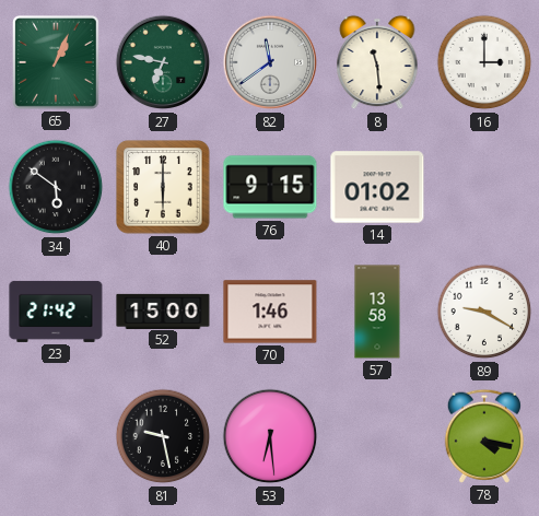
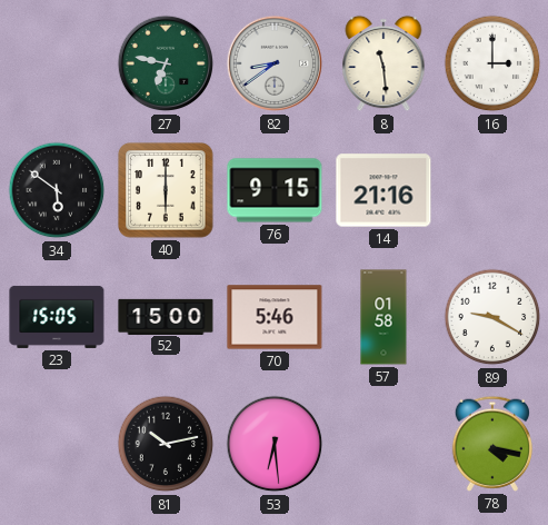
65: 1:04 -> none (57, 63)
82: 11:39 -> 8:39 (275, 63)
14: 01:02 -> 21:16 (383, 190)
23: 21:42 -> 15:05 (57, 317)
70: 1:46 -> 5:46 (275, 317)
57: 13:58 -> 01:58 (383, 317)
81: 9:28 -> 10:13 (166, 444)
